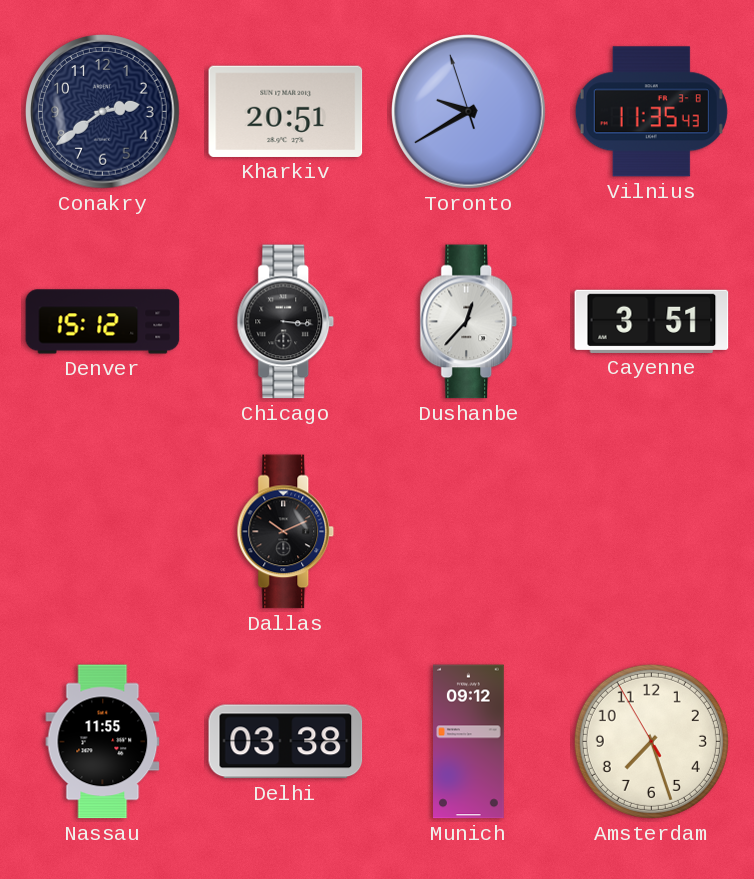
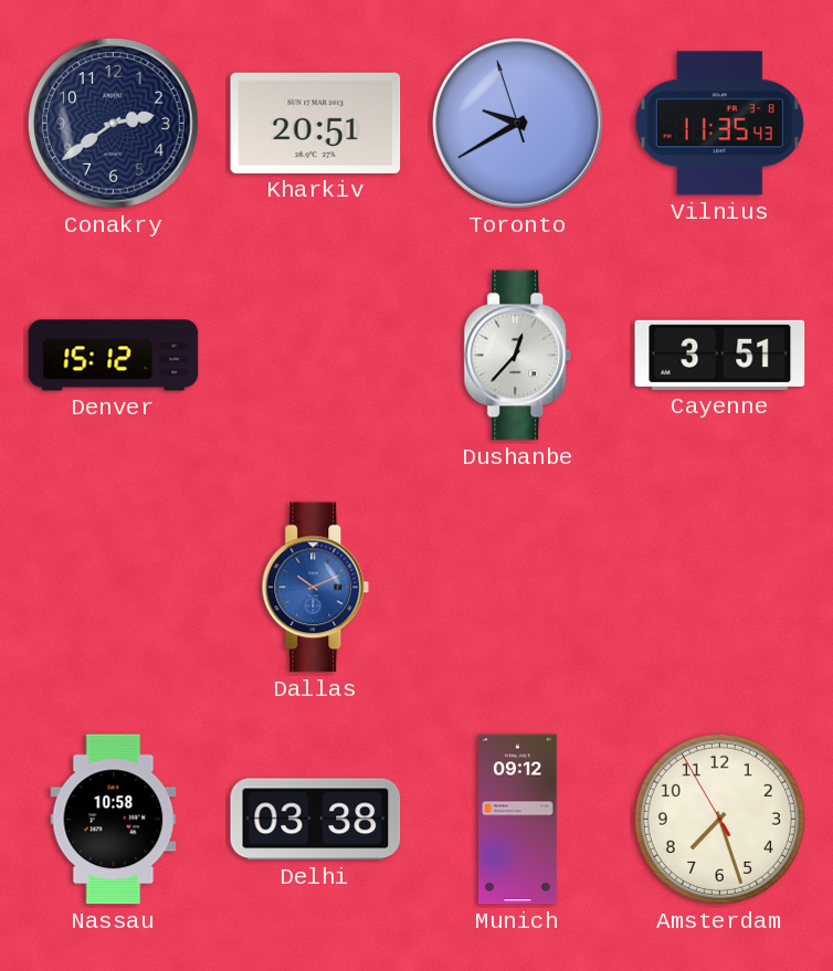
Chicago: 3:16 -> none (286, 322)
Dallas dial: black -> blue (316, 588)
Nassau: 11:55 -> 10:58 (114, 820)
